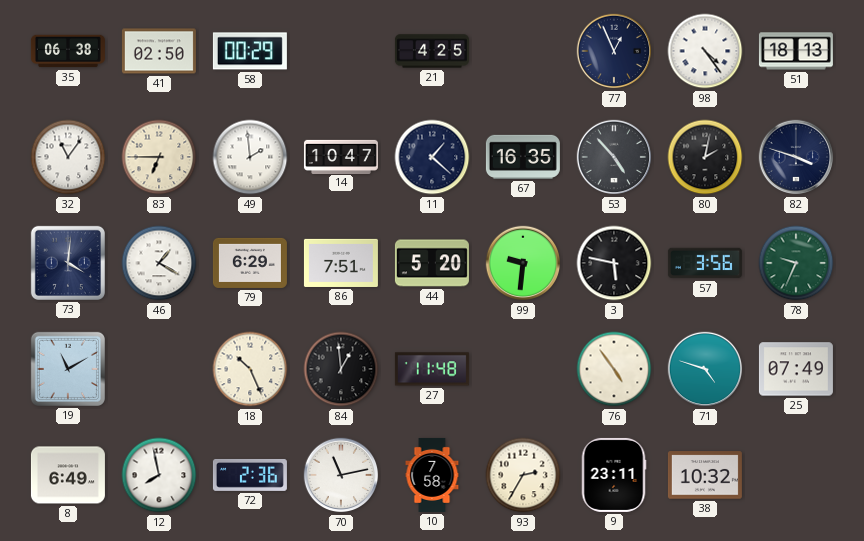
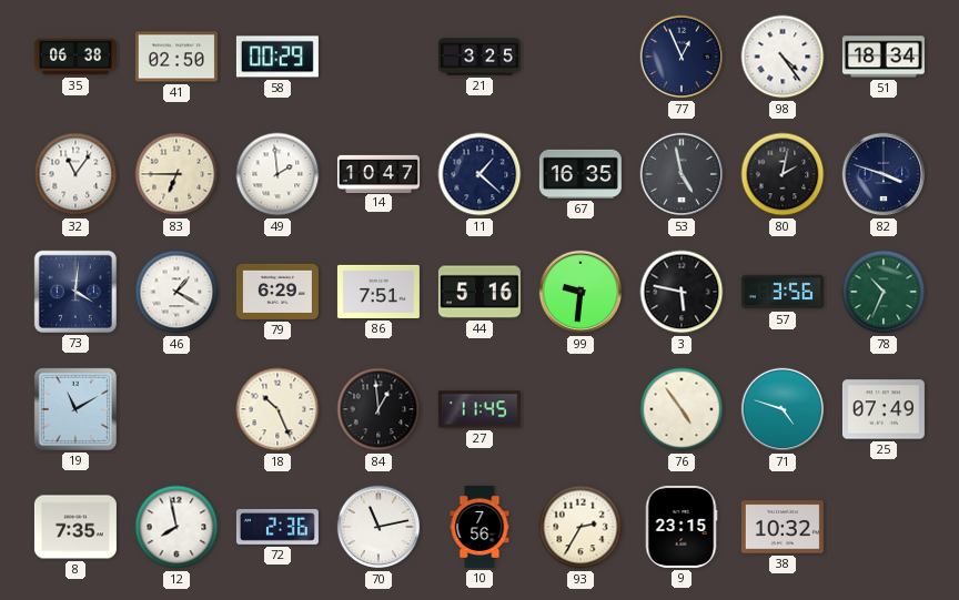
21: 4:25 -> 3:25 (479, 57)
51: 18:13 -> 18:34 (884, 57)
53: 4:53 -> 4:58 (682, 174)
44: 5:20 -> 5:16 (479, 292)
78: 9:34 -> 10:34 (884, 292)
27: 11:48 -> 11:45 (479, 409)
8: 6:49 -> 7:35 (75, 527)
10: 7:58 -> 7:56 (479, 527)
9: 23:11 -> 23:15 (682, 527)
